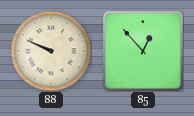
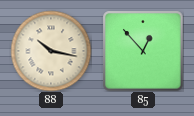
88: 9:49 -> 10:17 (51, 51)
